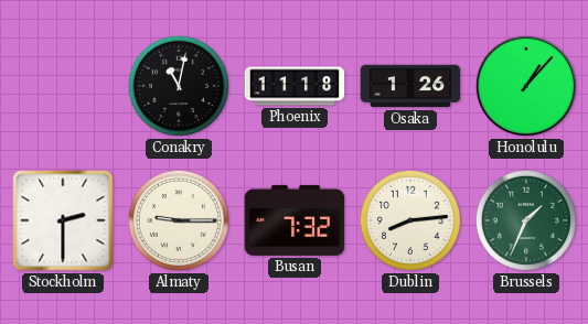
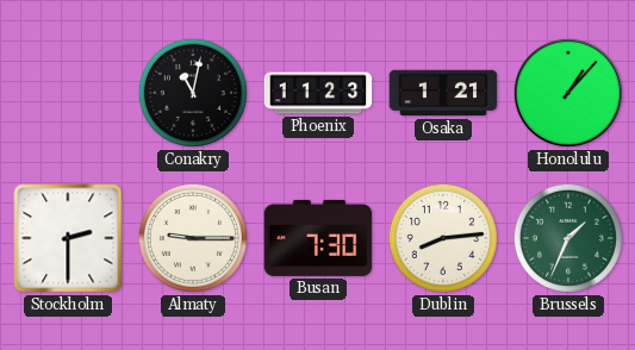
Phoenix: 11:18 -> 11:23 (318, 93)
Osaka: 1:26 -> 1:21 (443, 93)
Busan: 7:32 -> 7:30 (318, 238)
